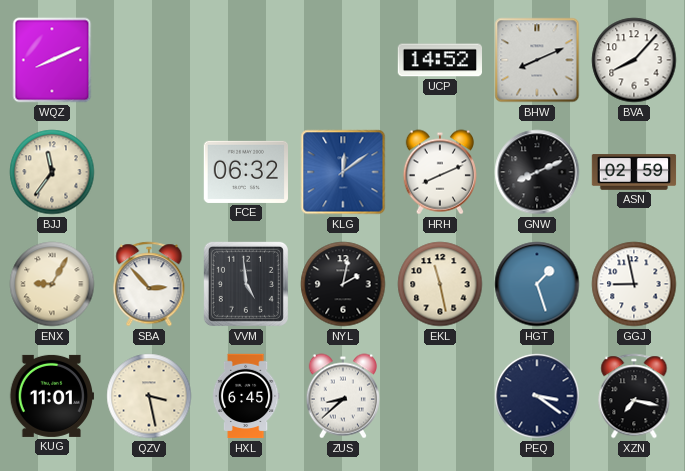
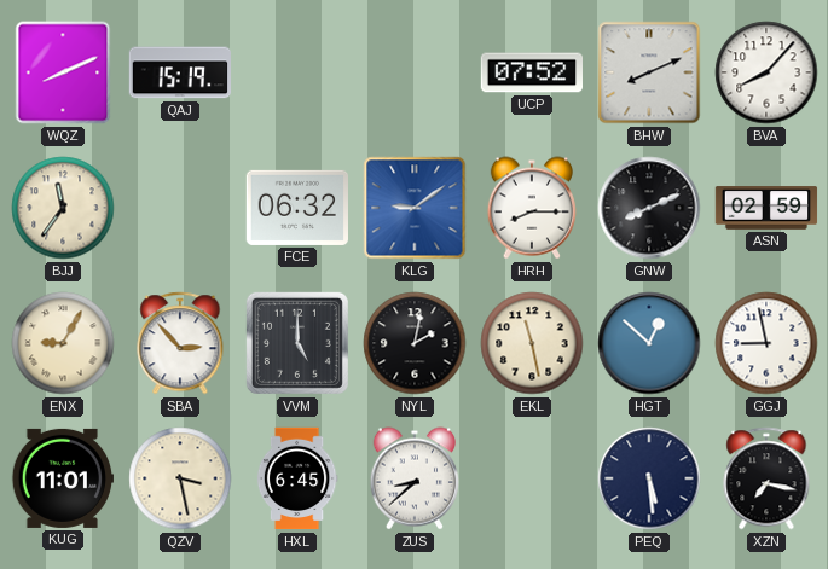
QAJ: none -> 15:19 (179, 72)
UCP: 14:52 -> 07:52 (531, 72)
KLG: 12:09 -> 9:09 (415, 208)
HRH: 8:11 -> 8:15 (531, 208)
VVM: 4:59 -> 5:00 (297, 343)
HGT: 1:27 -> 12:52 (649, 343)
PEQ: 3:21 -> 5:29 (649, 478)
